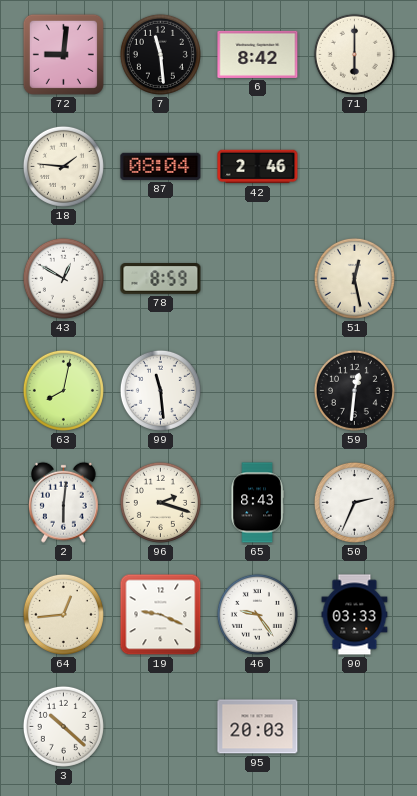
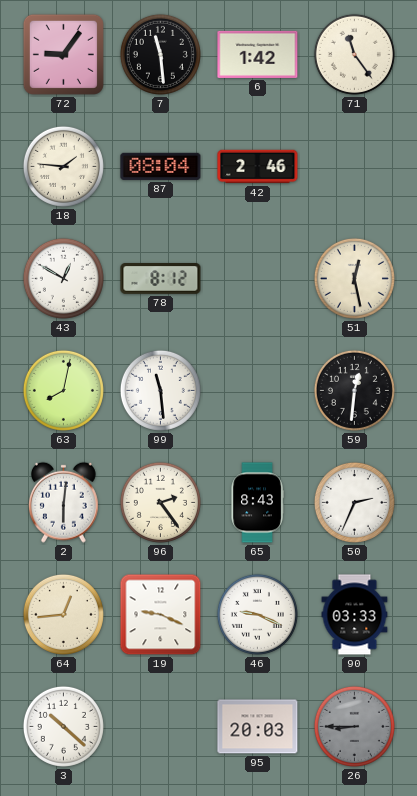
72: 9:01 -> 9:06 (63, 54)
6: 8:42 -> 1:42 (258, 54)
71: 6:00 -> 11:24 (354, 54)
78: 8:59 -> 8:12 (161, 279)
96: 2:18 -> 2:24 (160, 502)
46: 9:24 -> 9:19 (257, 614)
26: none -> 8:45 (354, 726)
